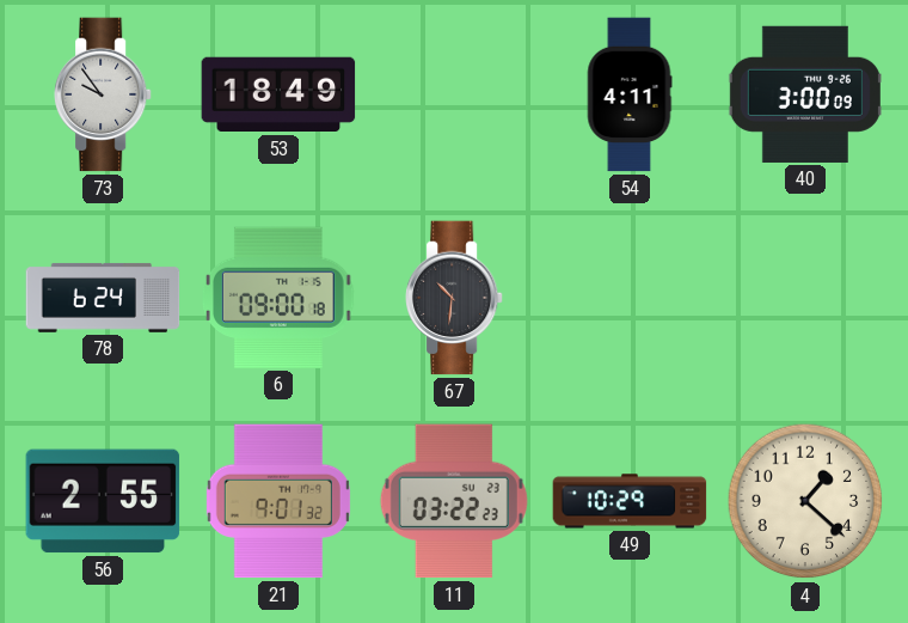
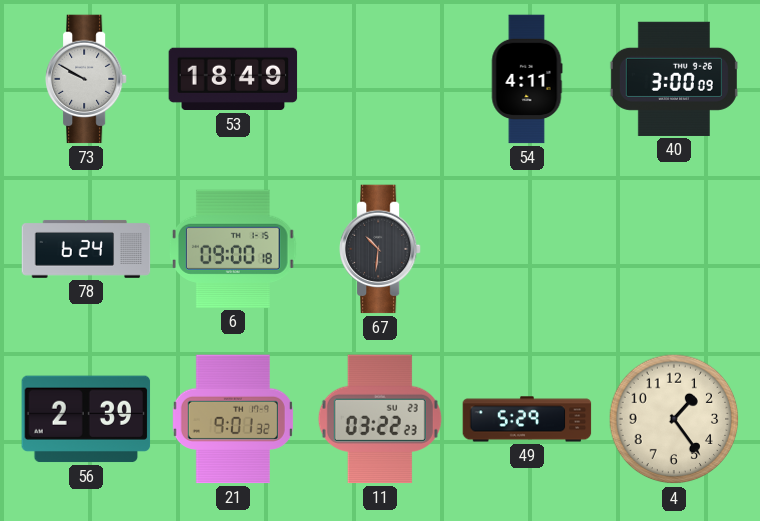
73: 9:54 -> 9:50 (87, 79)
56: 2:55 -> 2:39 (86, 419)
49: 10:29 -> 5:29 (527, 419)
4: 1:22 -> 1:24 (674, 419)
